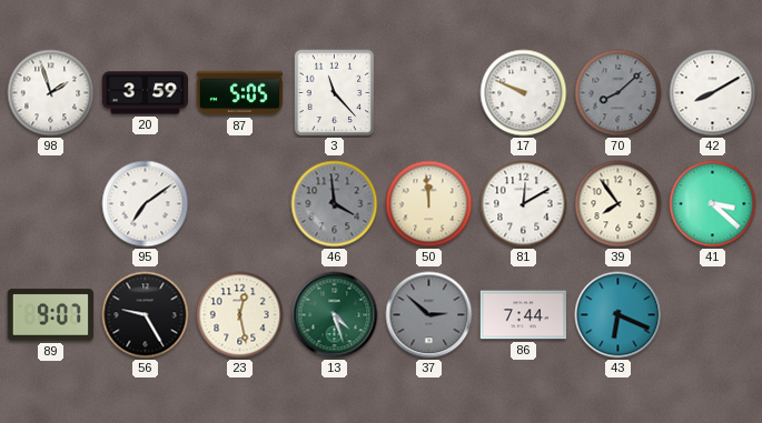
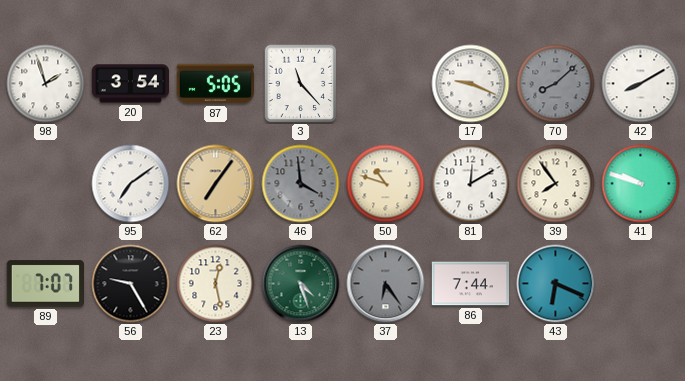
20: 3:59 -> 3:54 (131, 84)
17: 9:49 -> 9:19 (471, 84)
62: none -> 7:06 (216, 184)
50: 11:59 -> 10:48 (386, 184)
41: 3:22 -> 9:48 (641, 184)
89: 9:07 -> 7:07 (45, 284)
37: 2:52 -> 6:24 (386, 284)
